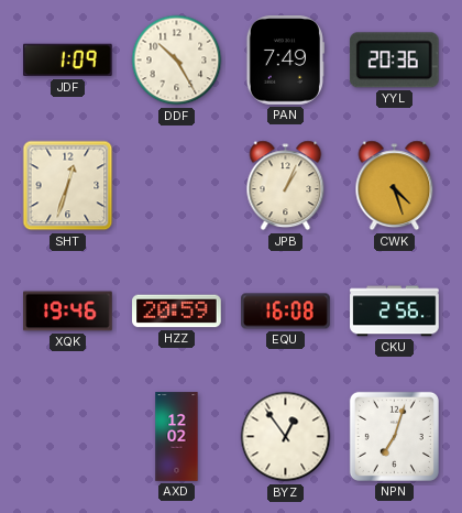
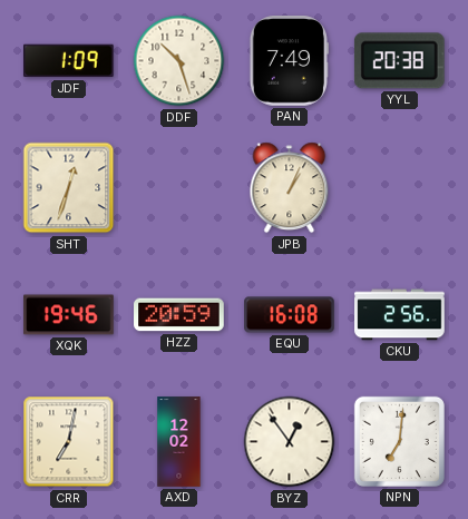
DDF: 10:25 -> 10:27 (179, 61)
YYL: 20:36 -> 20:38 (399, 61)
CWK: 4:27 -> none (395, 186)
CRR: none -> 7:02 (69, 442)
NPN: 7:03 -> 7:01 (399, 441)
